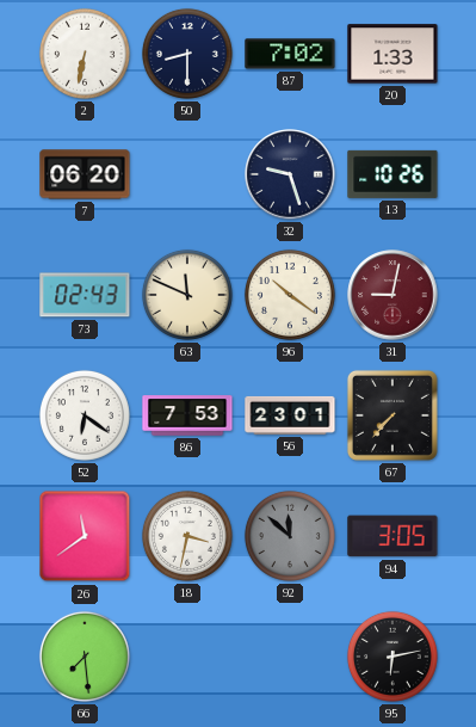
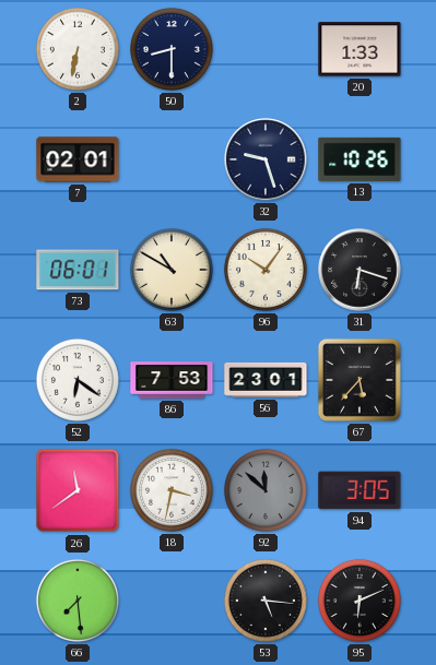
87: 7:02 -> none (290, 54)
7: 06:20 -> 02:01 (78, 159)
73: 02:43 -> 06:01 (78, 270)
63: 11:49 -> 10:50 (172, 270)
96: 10:21 -> 10:06 (266, 270)
31: 9:02 -> 6:18 (360, 270)
31 dial: burgundy -> black (360, 270)
67: 7:37 -> 5:37 (360, 380)
53: none -> 5:16 (266, 601)
95: 6:13 -> 6:11 (360, 601)
